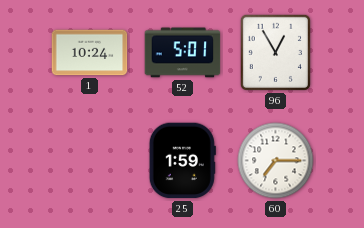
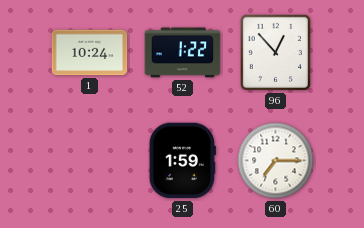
52: 5:01 -> 1:22 (183, 53)
96: 12:55 -> 12:53 (275, 52)
